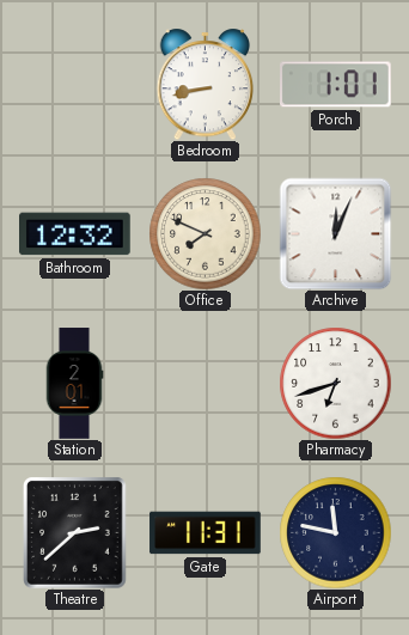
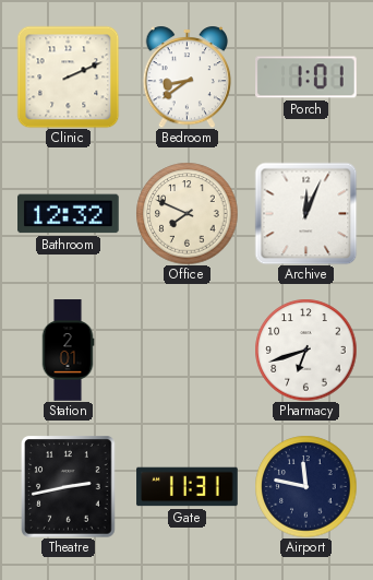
Clinic: none -> 2:11 (68, 76)
Bedroom: 8:43 -> 8:39 (188, 76)
Theatre: 2:38 -> 2:43 (69, 487)
